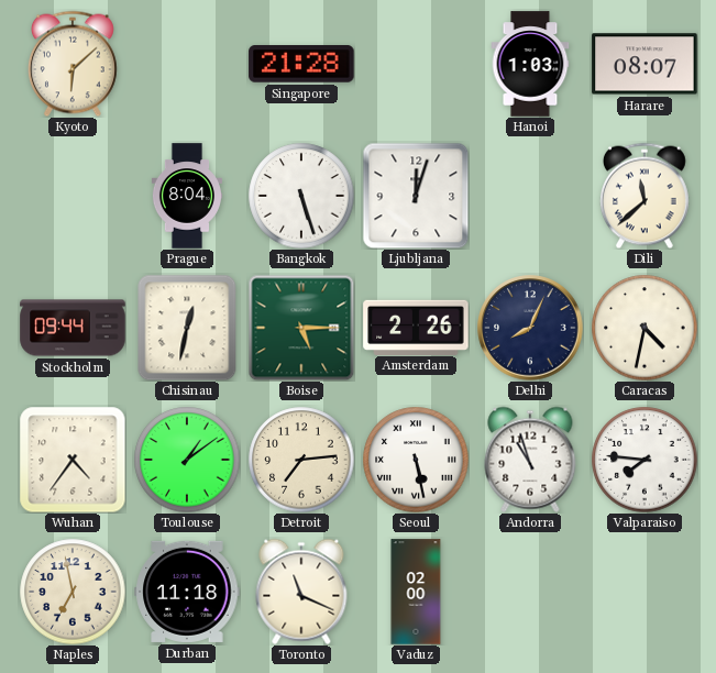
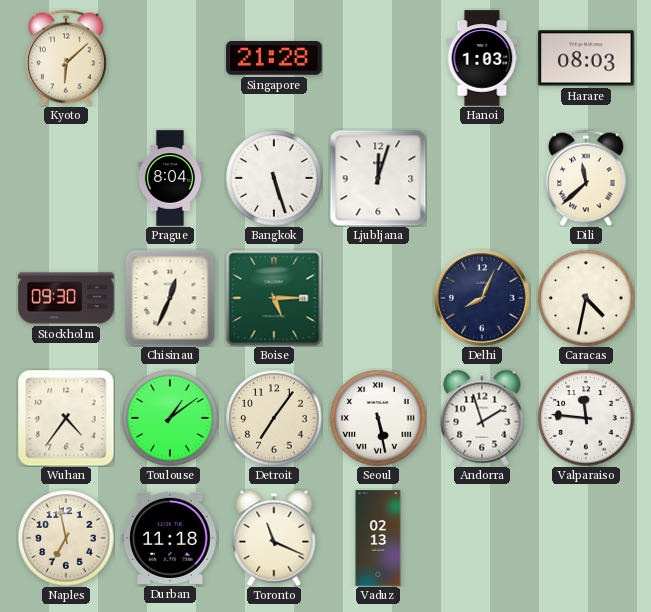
Harare: 08:07 -> 08:03 (586, 58)
Stockholm: 09:44 -> 09:30 (66, 298)
Chisinau: 12:32 -> 12:34 (170, 298)
Amsterdam: 2:26 -> none (416, 327)
Detroit: 7:14 -> 7:06 (274, 418)
Andorra: 10:57 -> 1:57 (482, 418)
Valparaiso: 7:46 -> 11:46 (586, 418)
Vaduz: 02:00 -> 02:13 (378, 538)
